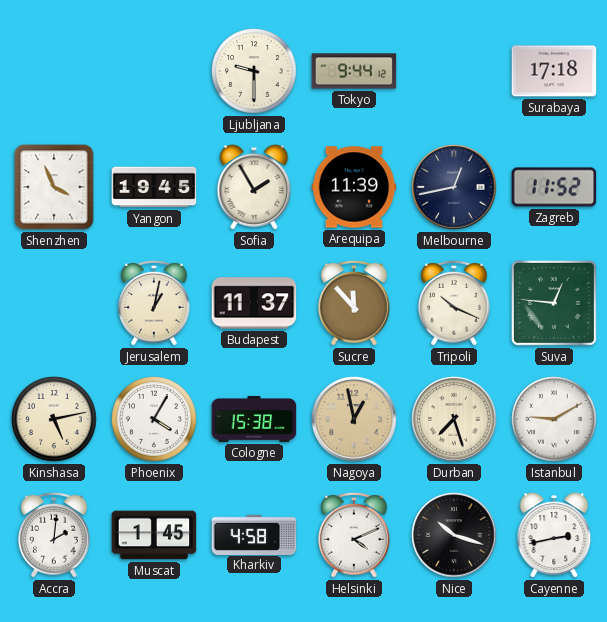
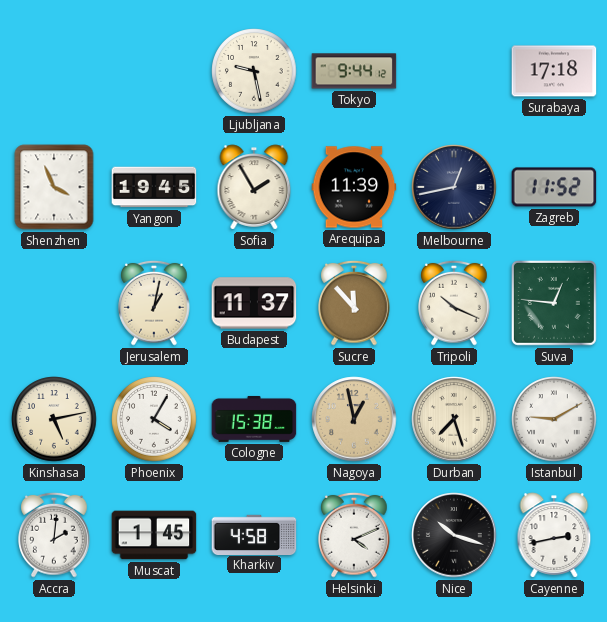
Ljubljana: 9:30 -> 9:28 (254, 71)
